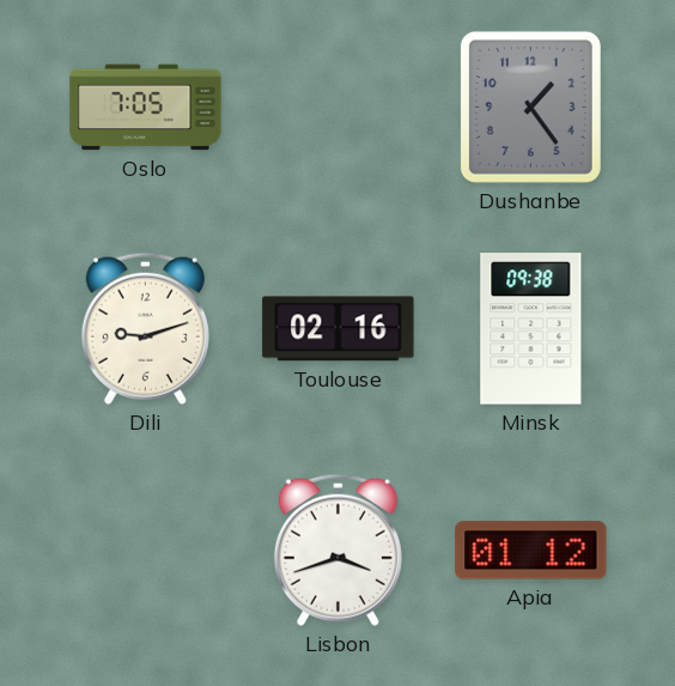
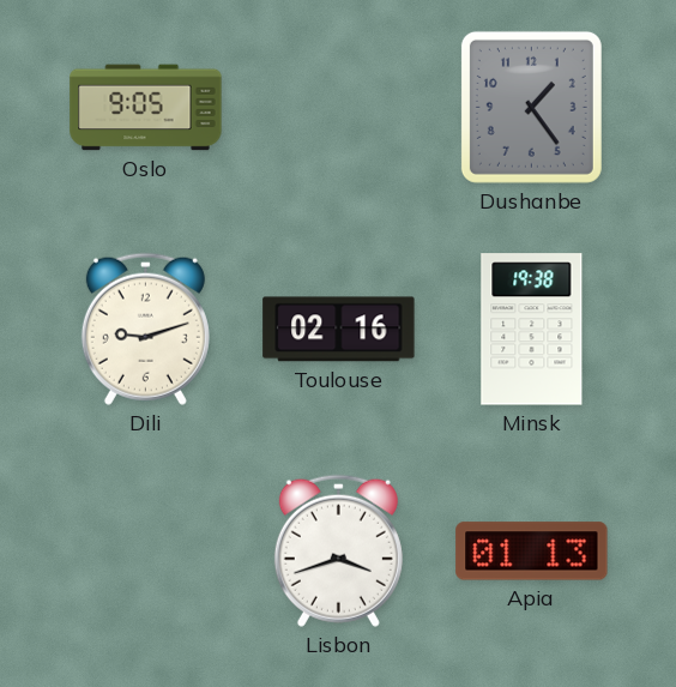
Oslo: 7:05 -> 9:05 (146, 108)
Minsk: 09:38 -> 19:38 (532, 330)
Apia: 01:12 -> 01:13 (532, 552)
